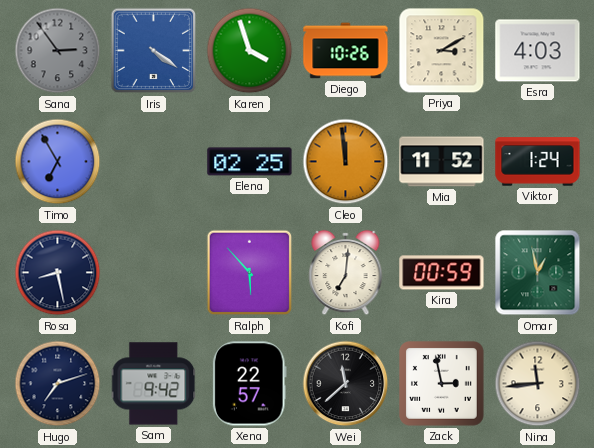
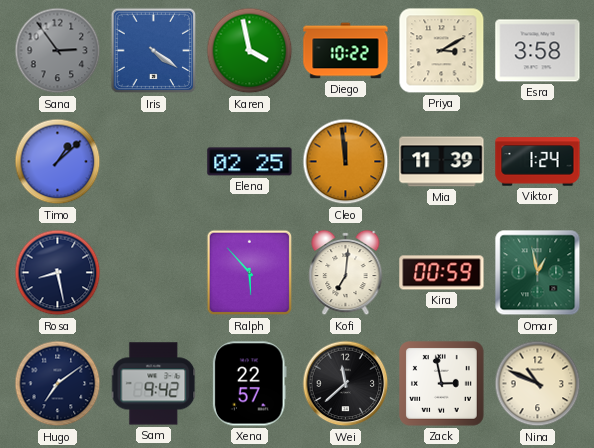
Karen: 3:57 -> 3:58 (250, 51)
Diego: 10:26 -> 10:22 (346, 51)
Esra: 4:03 -> 3:58 (538, 51)
Timo: 6:55 -> 1:08 (58, 162)
Mia: 11:52 -> 11:39 (442, 162)
Hugo: 7:12 -> 7:09 (58, 384)
Nina: 11:44 -> 10:49 (538, 384)
